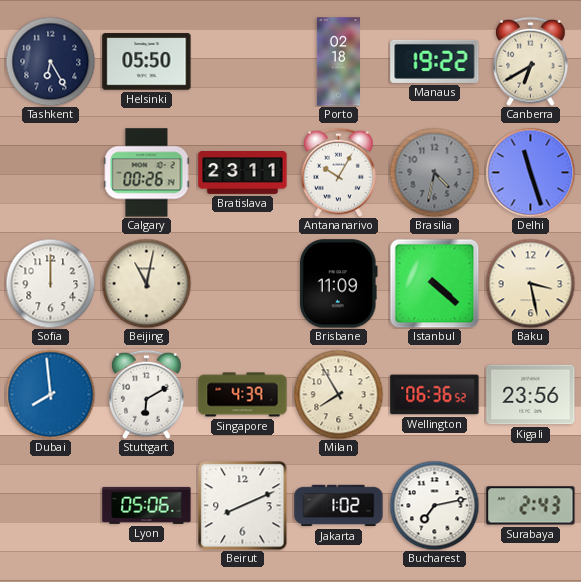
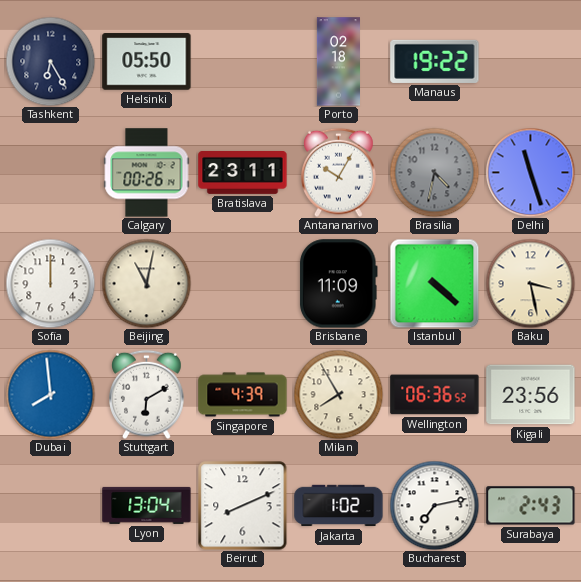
Canberra: 6:40 -> none (531, 61)
Lyon: 05:06 -> 13:04 (147, 505)
